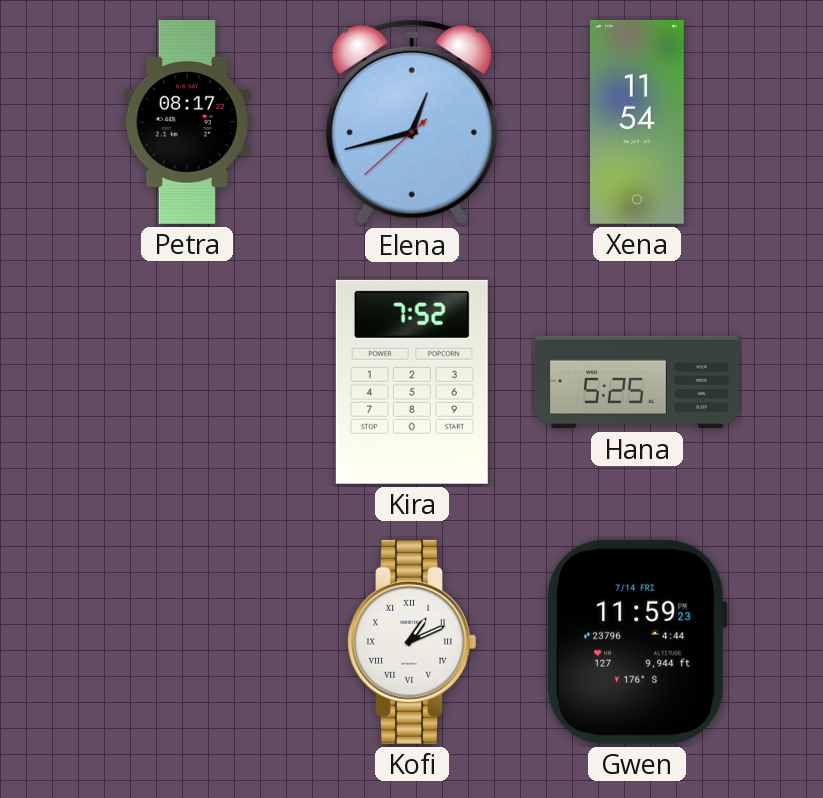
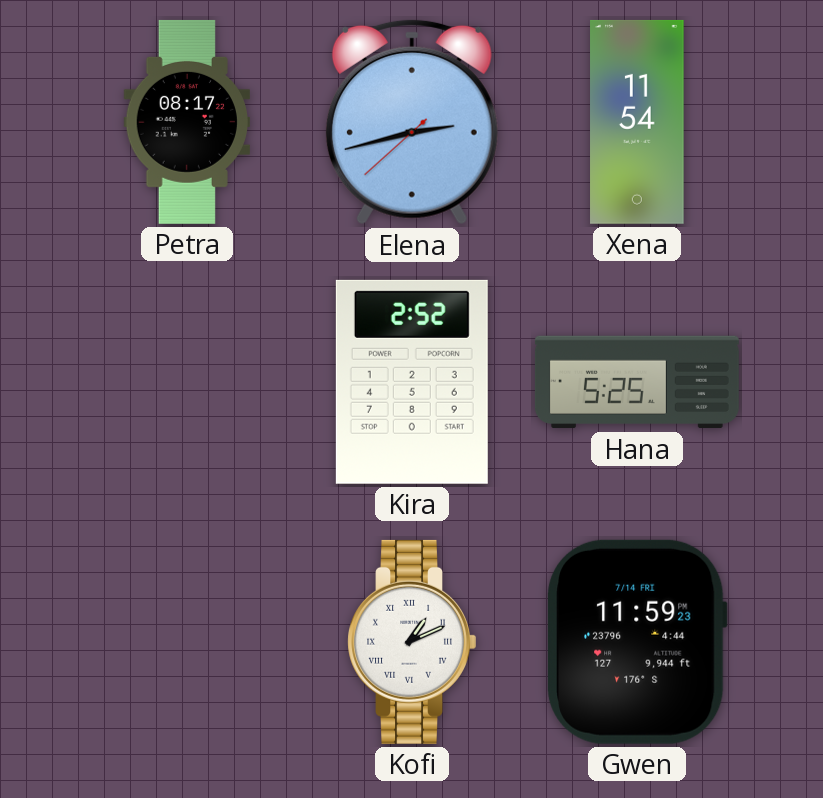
Elena: 12:42 -> 2:42 (412, 122)
Kira: 7:52 -> 2:52 (412, 382)
